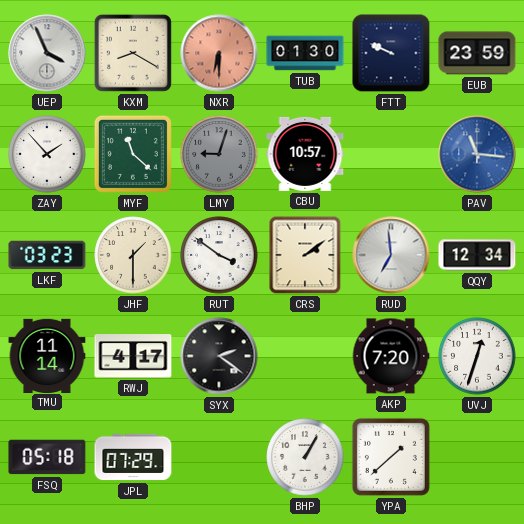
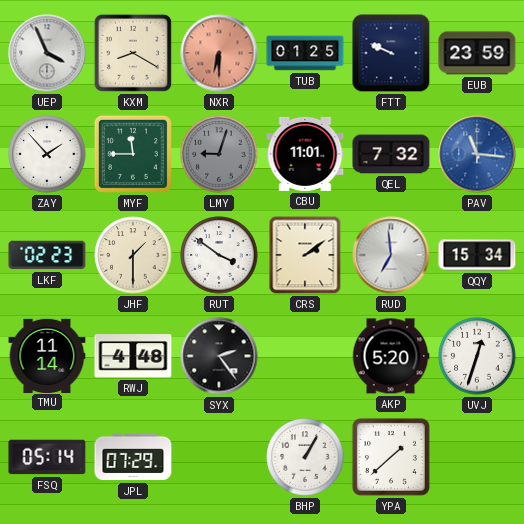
TUB: 01:30 -> 01:25 (305, 53)
MYF: 11:22 -> 11:45 (133, 154)
CBU: 10:57 -> 11:01 (305, 154)
QEL: none -> 7:32 (391, 154)
LKF: 03:23 -> 02:23 (47, 255)
QQY: 12:34 -> 15:34 (477, 255)
RWJ: 4:17 -> 4:48 (133, 356)
SYX: 2:21 -> 2:24 (219, 356)
AKP: 7:20 -> 5:20 (391, 356)
FSQ: 05:18 -> 05:14 (47, 457)
